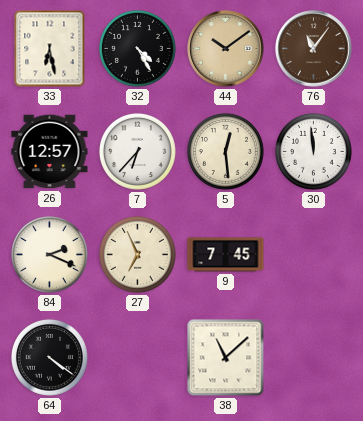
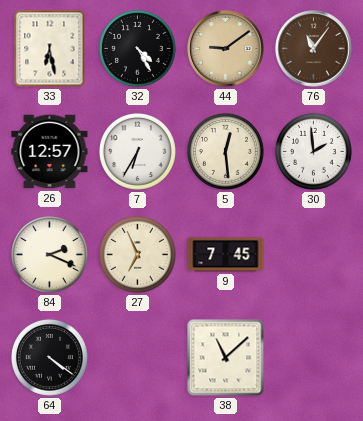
44: 10:09 -> 9:09 (226, 49)
7: 6:37 -> 6:35 (137, 151)
30: 11:59 -> 1:59 (313, 151)
